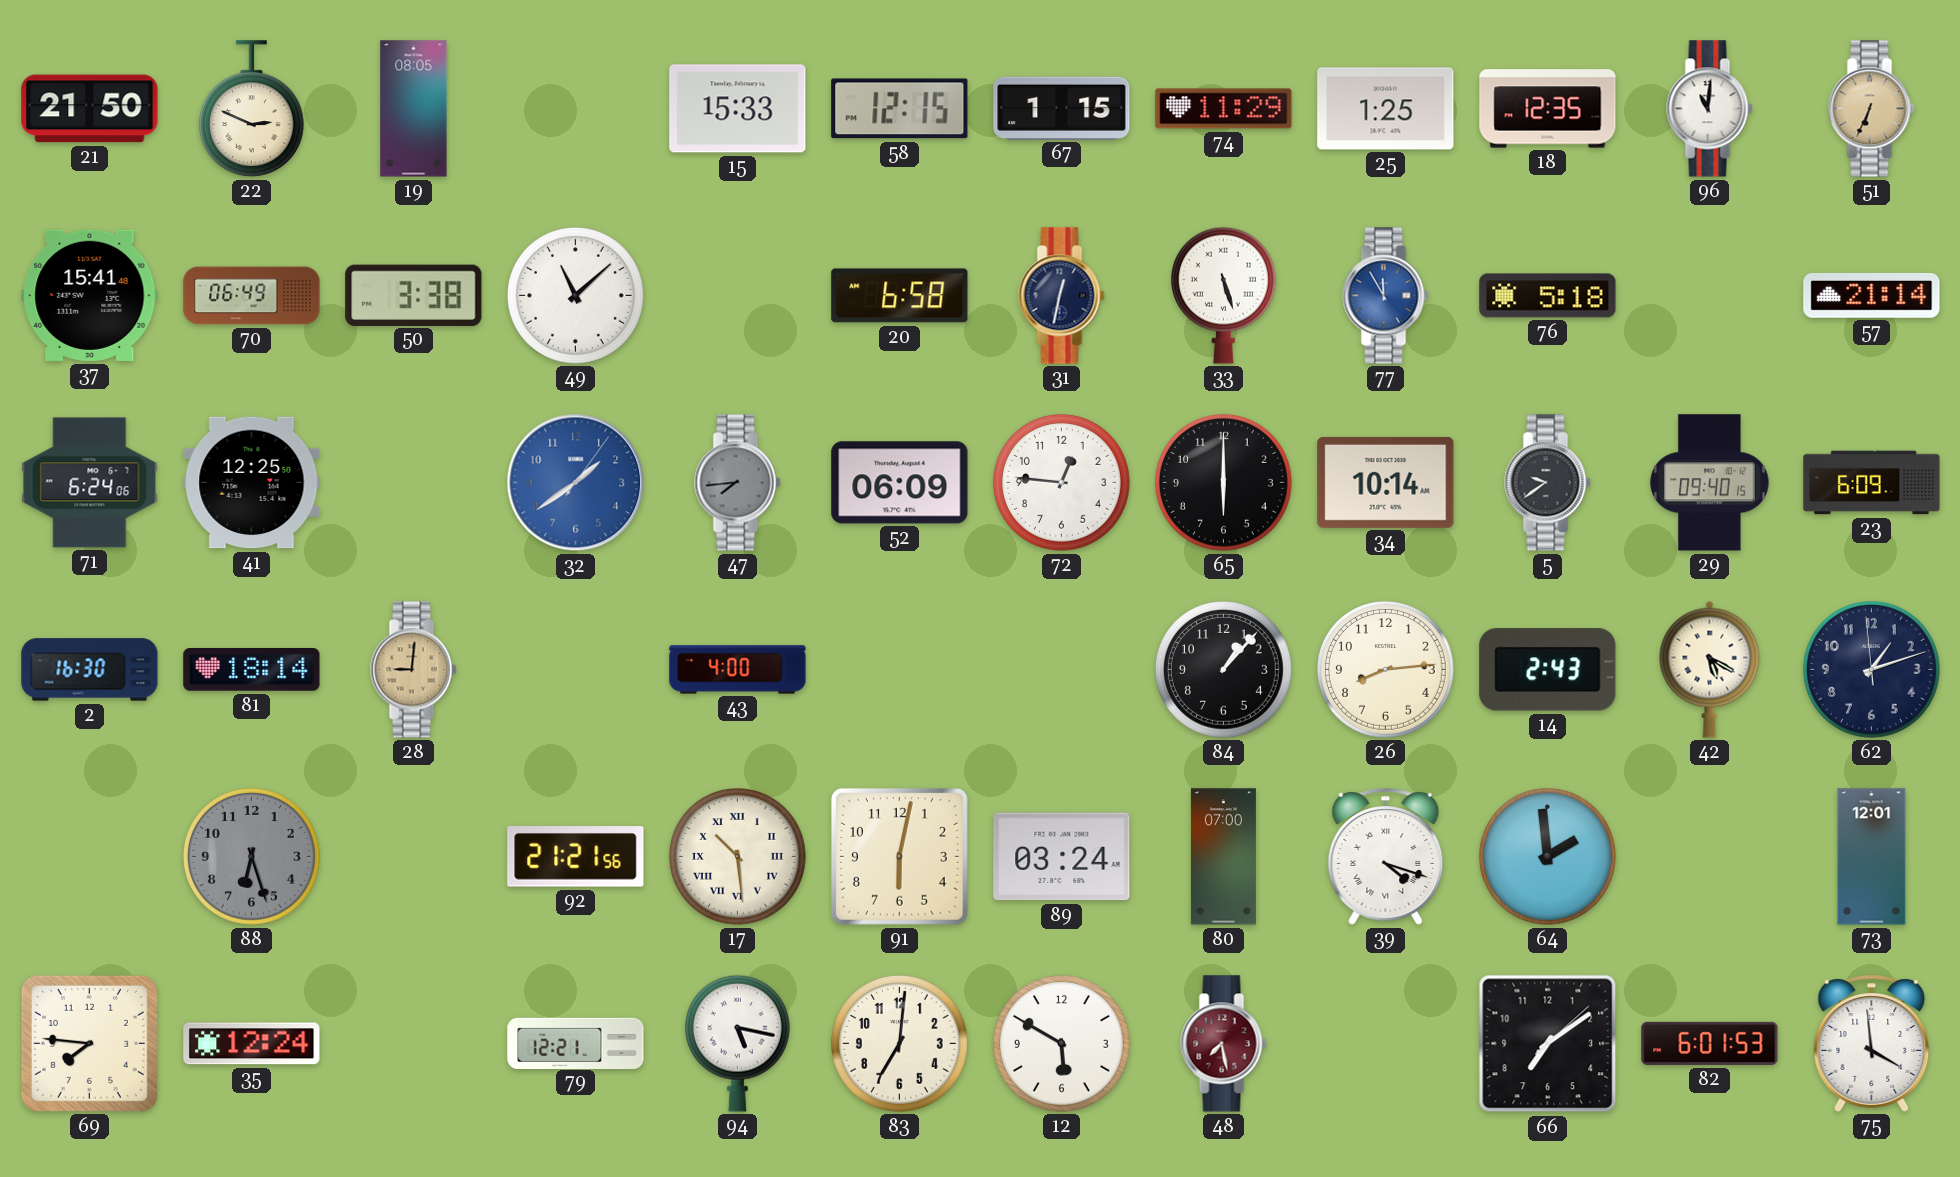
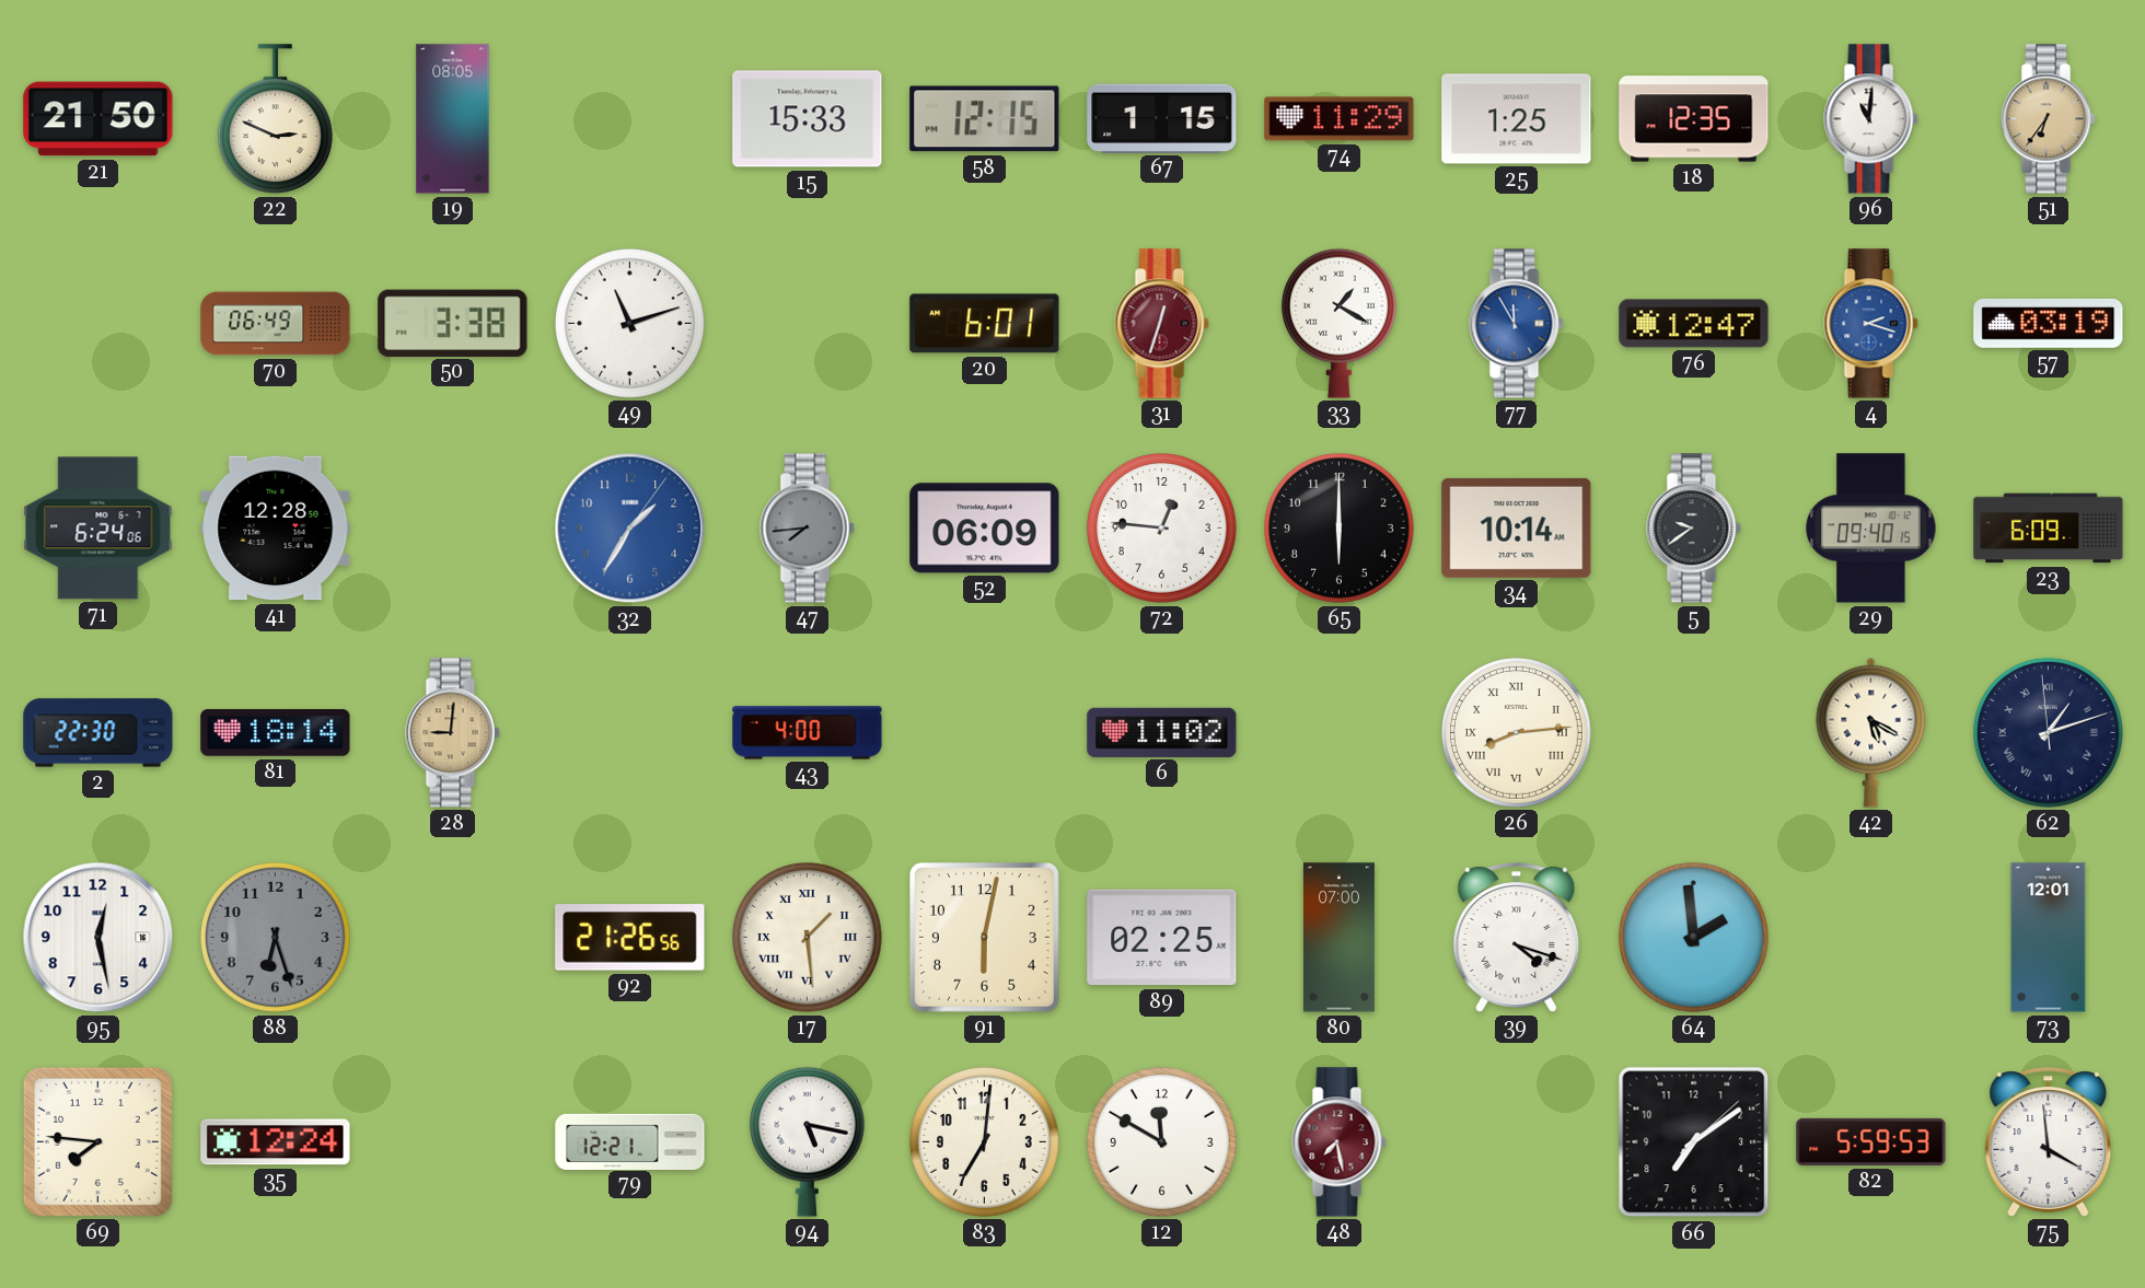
51: 6:34 -> 6:36 (2049, 119)
37: 15:41 -> none (90, 295)
49: 11:08 -> 11:12 (630, 324)
20: 6:58 -> 6:01 (985, 324)
31: 12:32 -> 12:33 (1162, 324)
31 dial: navy -> burgundy (1162, 324)
33: 5:27 -> 1:20 (1338, 323)
76: 5:18 -> 12:47 (1694, 324)
4: none -> 2:18 (1871, 324)
57: 21:14 -> 03:19 (2049, 324)
41: 12:25 -> 12:28 (276, 529)
32: 1:39 -> 1:35 (630, 529)
2: 16:30 -> 22:30 (98, 733)
6: none -> 11:02 (1162, 732)
84: 1:07 -> none (1224, 670)
26 numerals: Arabic -> Roman (1517, 733)
14: 2:43 -> none (1548, 670)
62 numerals: Arabic -> Roman (2049, 733)
95: none -> 12:28 (98, 938)
92: 21:21 -> 21:26 (630, 938)
17: 10:29 -> 1:29 (808, 938)
89: 03:24 -> 02:25 (1162, 938)
12: 5:50 -> 11:50 (1162, 1142)
82: 6:01 -> 5:59 (1871, 1141)
